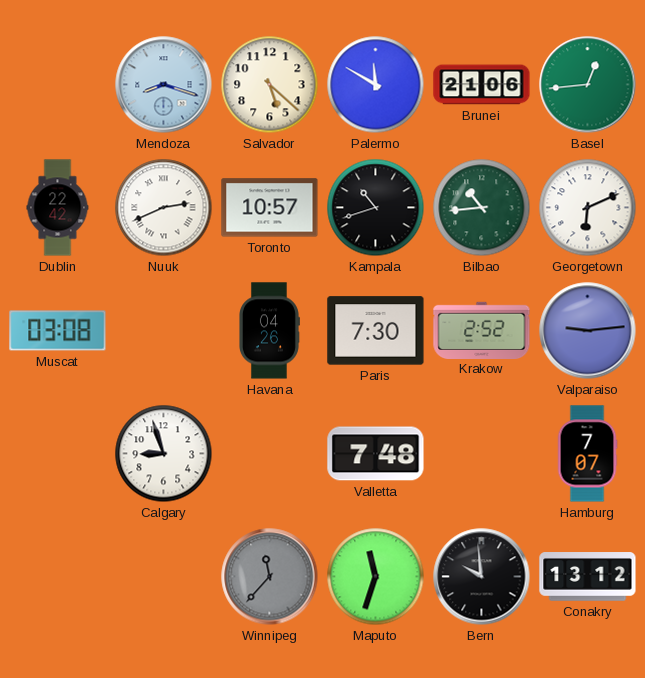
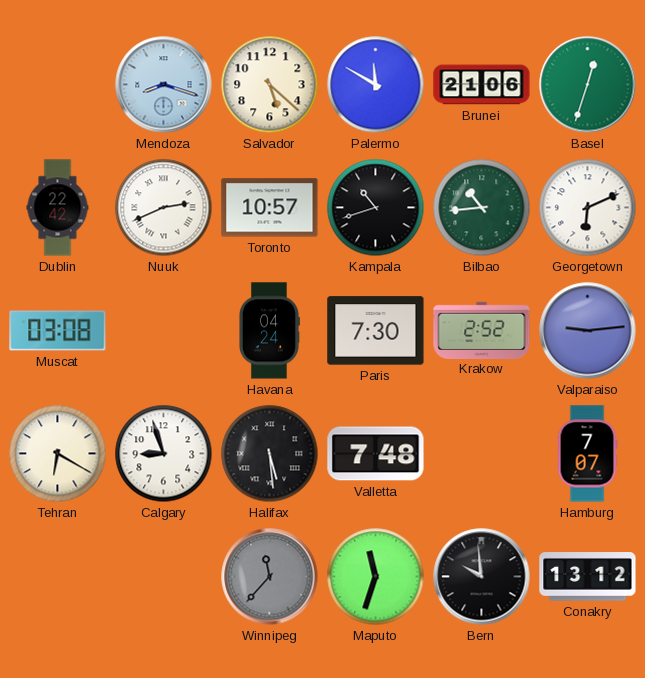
Basel: 12:44 -> 12:33 (588, 85)
Havana: 04:26 -> 04:24 (270, 331)
Tehran: none -> 6:20 (58, 454)
Halifax: none -> 5:29 (270, 454)
